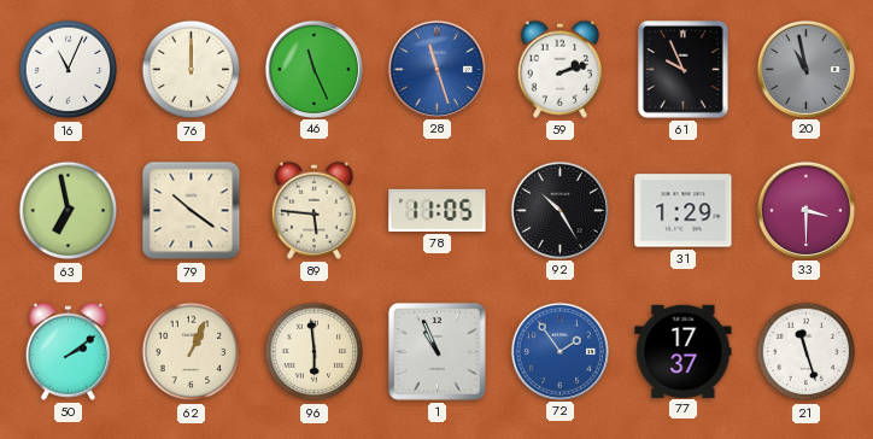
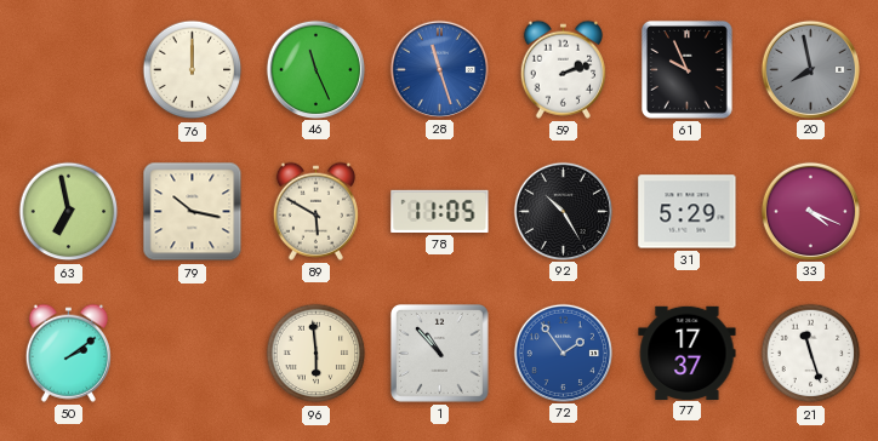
16: 11:04 -> none (69, 70)
20: 10:58 -> 7:58 (810, 69)
79: 10:21 -> 10:17 (193, 212)
89: 5:46 -> 5:50 (315, 211)
31: 1:29 -> 5:29 (688, 212)
33: 3:30 -> 4:19 (810, 211)
62: 1:04 -> none (192, 352)
1: 10:56 -> 10:53 (439, 353)
